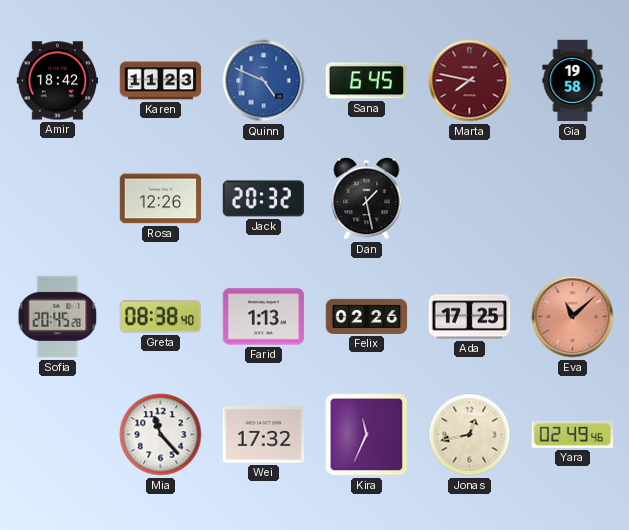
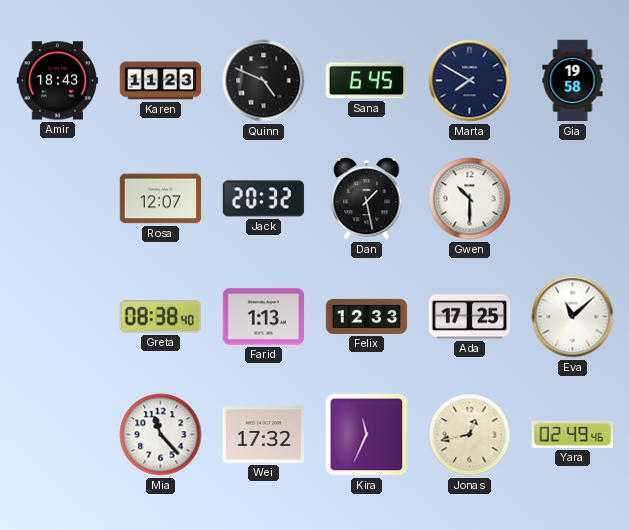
Amir: 18:42 -> 18:43 (58, 81)
Quinn dial: blue -> black (264, 81)
Marta: 7:47 -> 7:50 (470, 81)
Marta dial: burgundy -> navy (470, 81)
Rosa: 12:26 -> 12:07 (161, 199)
Gwen: none -> 10:30 (470, 199)
Sofia: 20:45 -> none (58, 317)
Felix: 02:26 -> 12:33 (367, 316)
Eva dial: salmon -> white (573, 317)
